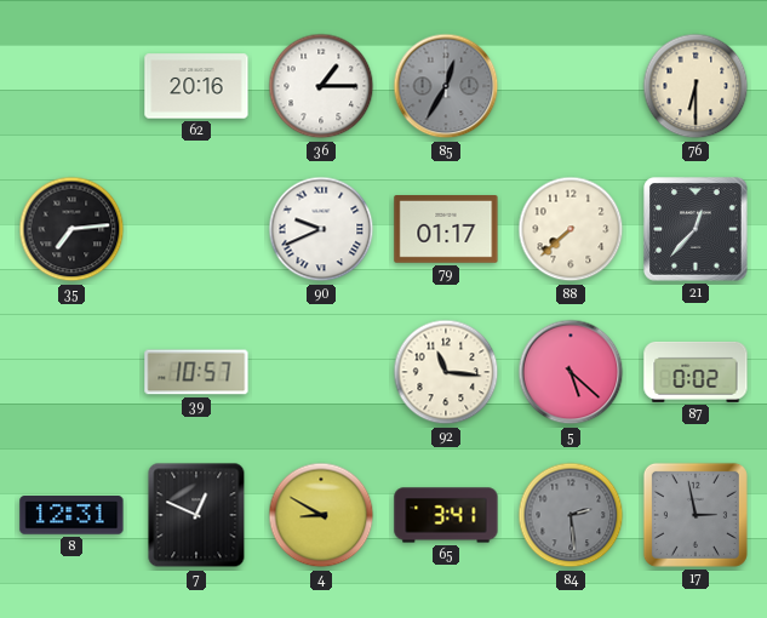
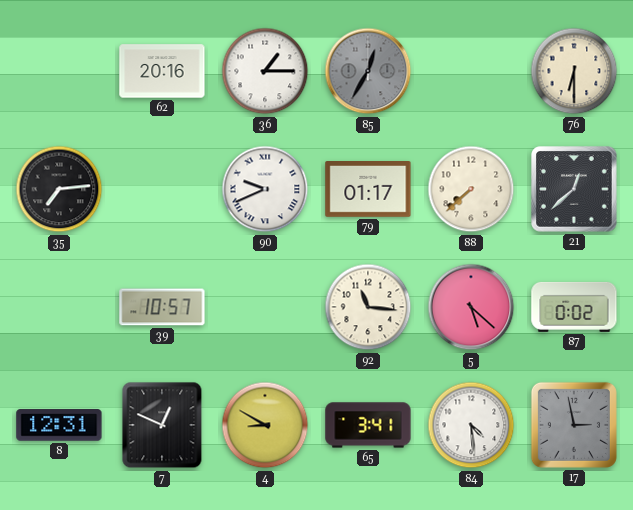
21: 12:37 -> 12:38 (574, 189)
84: 2:29 -> 4:29 (471, 425)
84 dial: grey -> white (471, 425)
